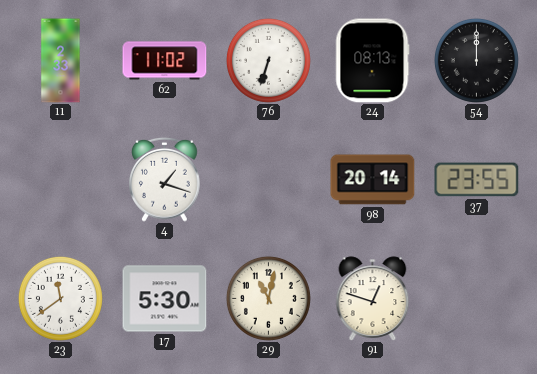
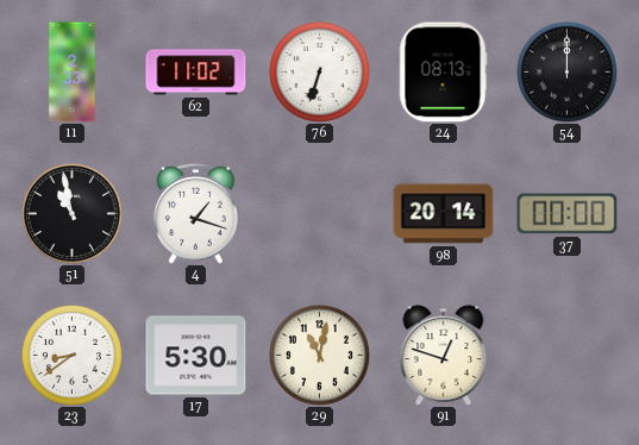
51: none -> 10:58 (71, 213)
37: 23:55 -> 00:00 (568, 214)
23: 11:39 -> 8:39 (71, 355)
